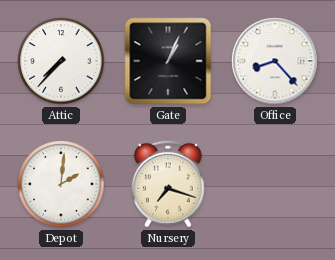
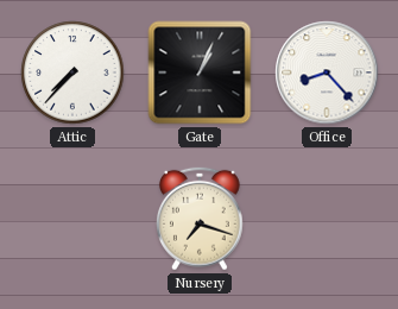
Depot: 2:01 -> none (61, 184)
